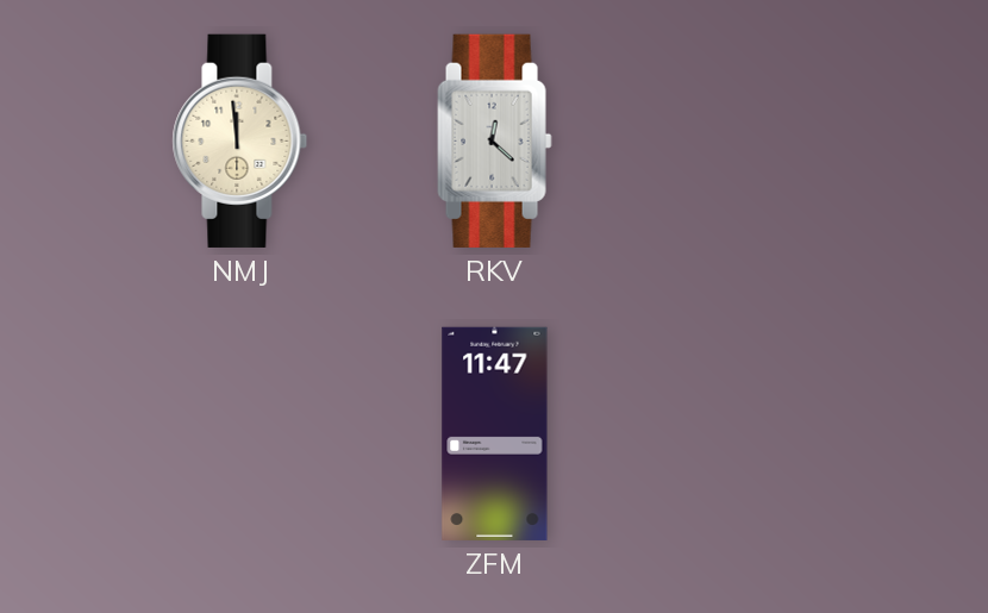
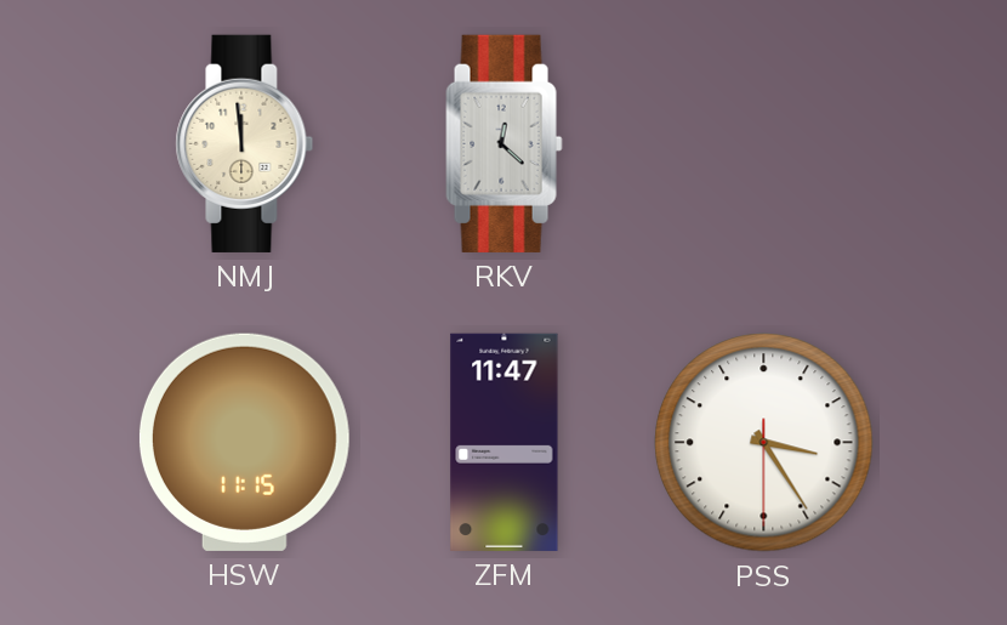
HSW: none -> 11:15 (244, 442)
PSS: none -> 3:24 (764, 443)
